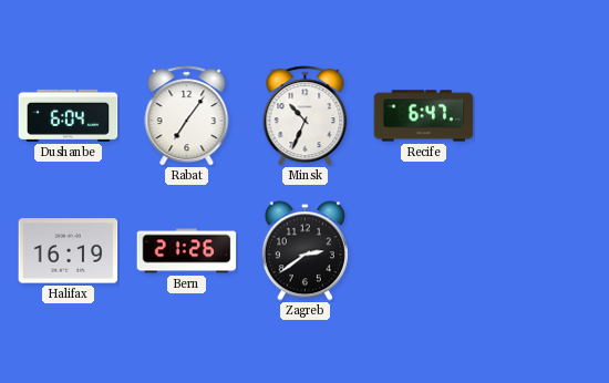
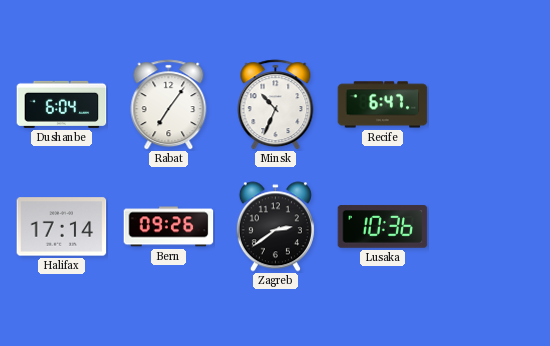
Halifax: 16:19 -> 17:14 (62, 227)
Bern: 21:26 -> 09:26 (169, 227)
Lusaka: none -> 10:36 (383, 227)
